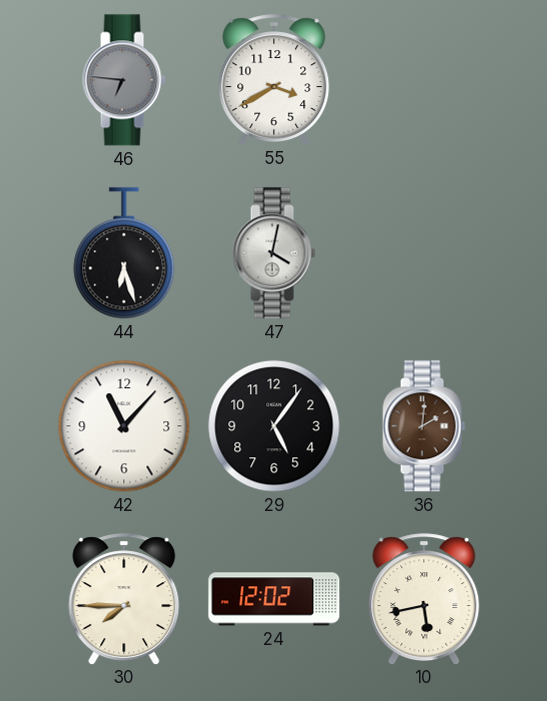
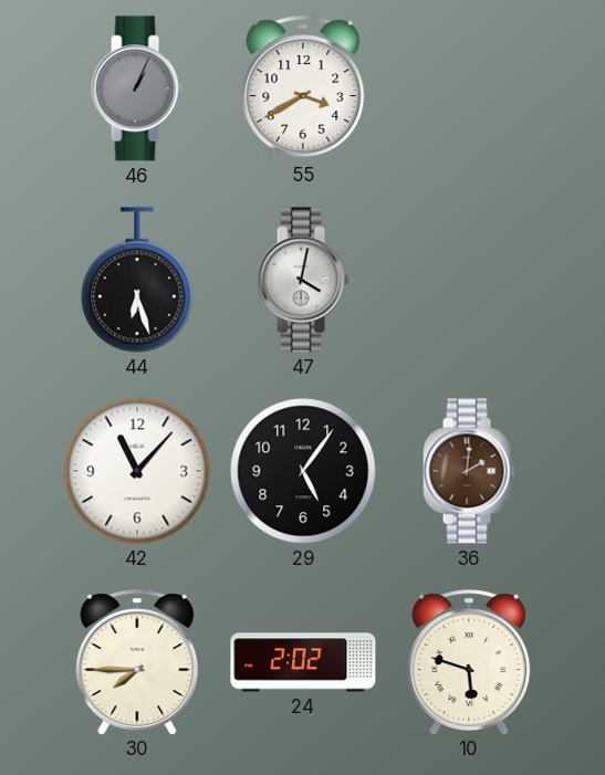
46: 6:46 -> 1:04 (137, 88)
24: 12:02 -> 2:02 (303, 662)
10: 5:43 -> 5:48 (469, 662)
